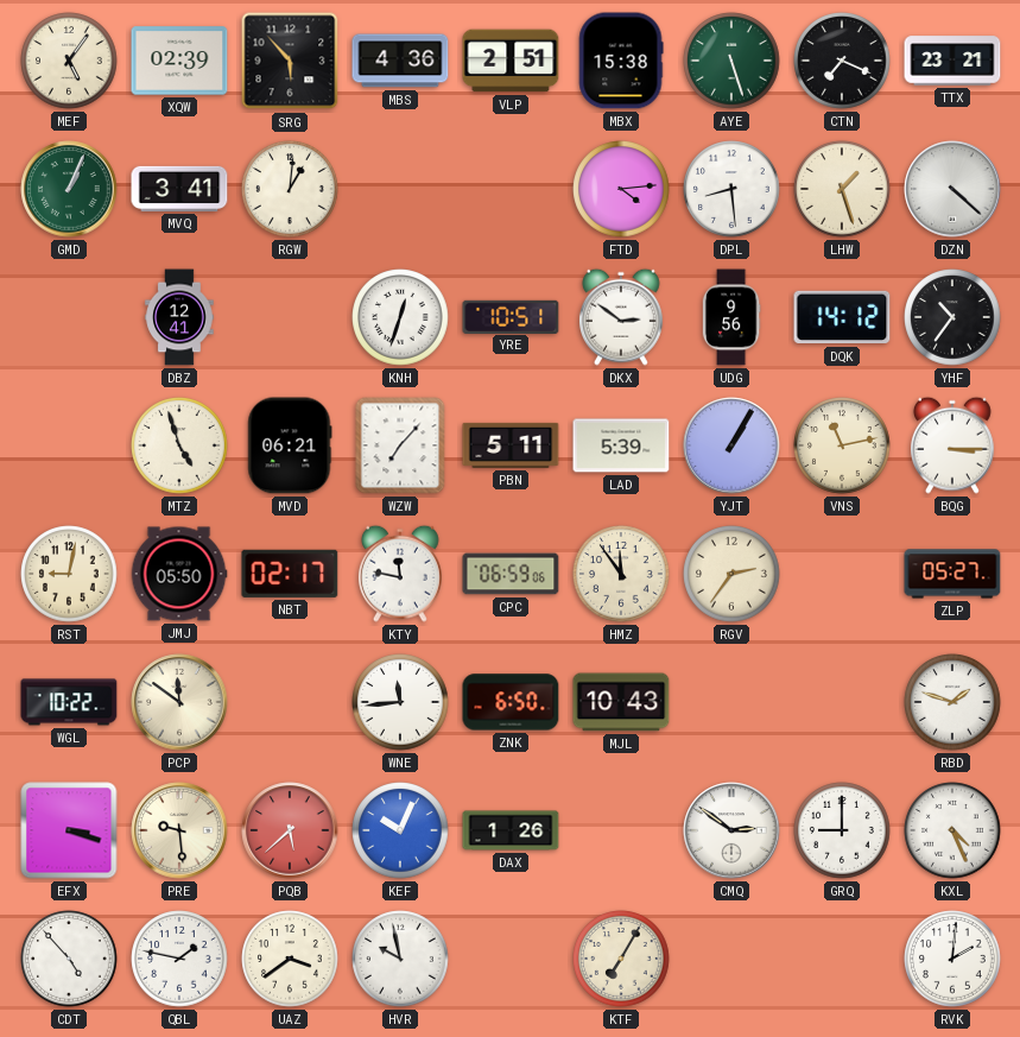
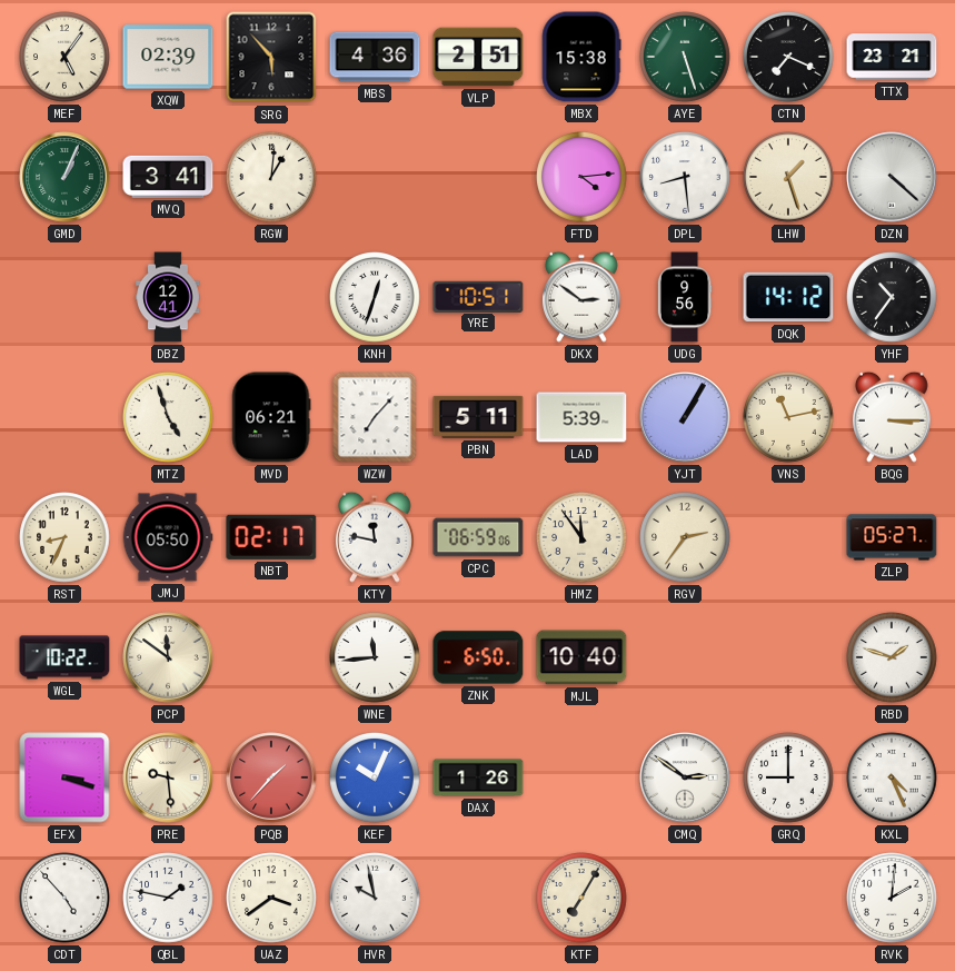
RST: 9:02 -> 8:34 (64, 537)
MJL: 10:43 -> 10:40 (581, 657)
PQB: 5:38 -> 1:37 (271, 777)
